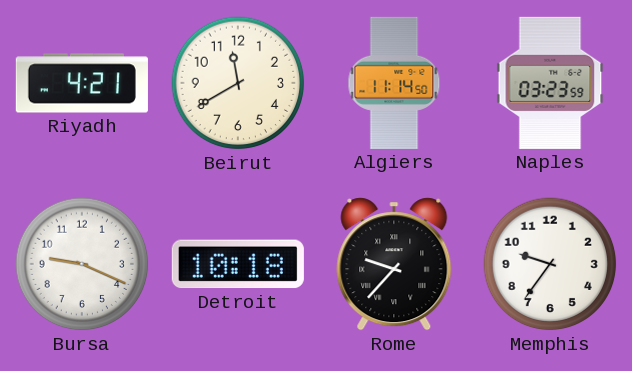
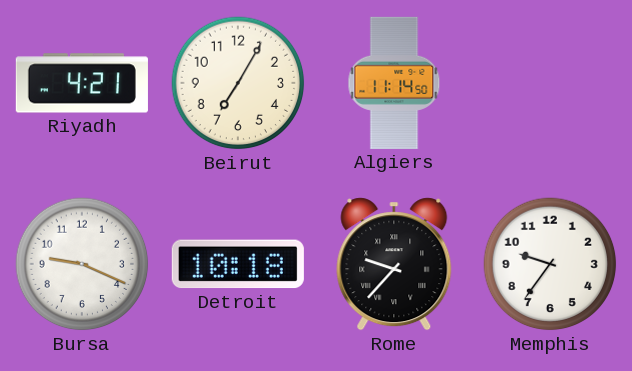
Beirut: 11:40 -> 7:05 (238, 83)
Naples: 03:23 -> none (550, 83)
